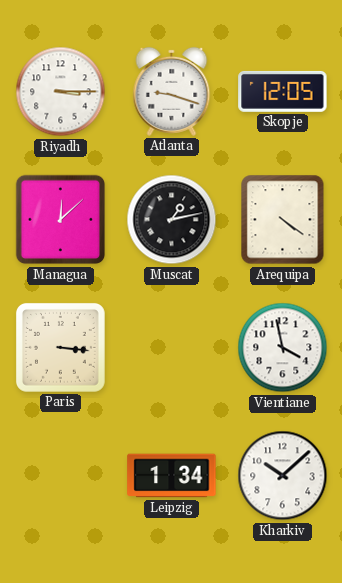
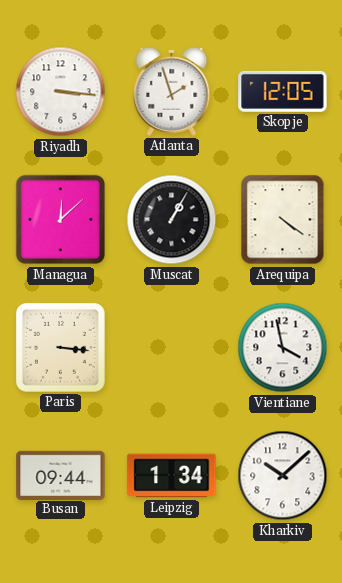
Riyadh: 3:15 -> 3:16 (61, 92)
Atlanta: 9:18 -> 1:57 (172, 91)
Muscat: 1:13 -> 1:05 (172, 220)
Busan: none -> 09:44 (61, 475)
